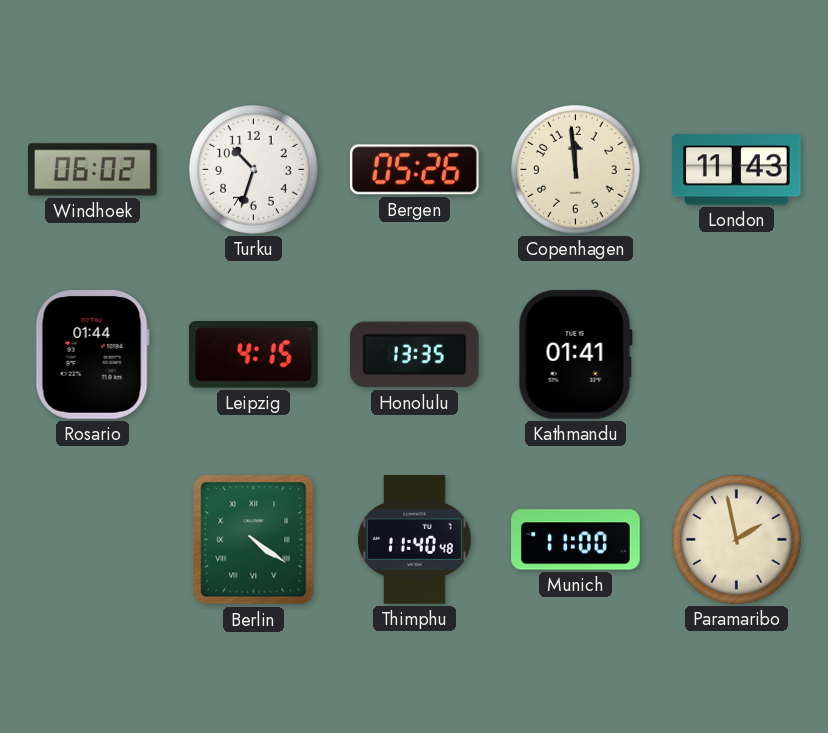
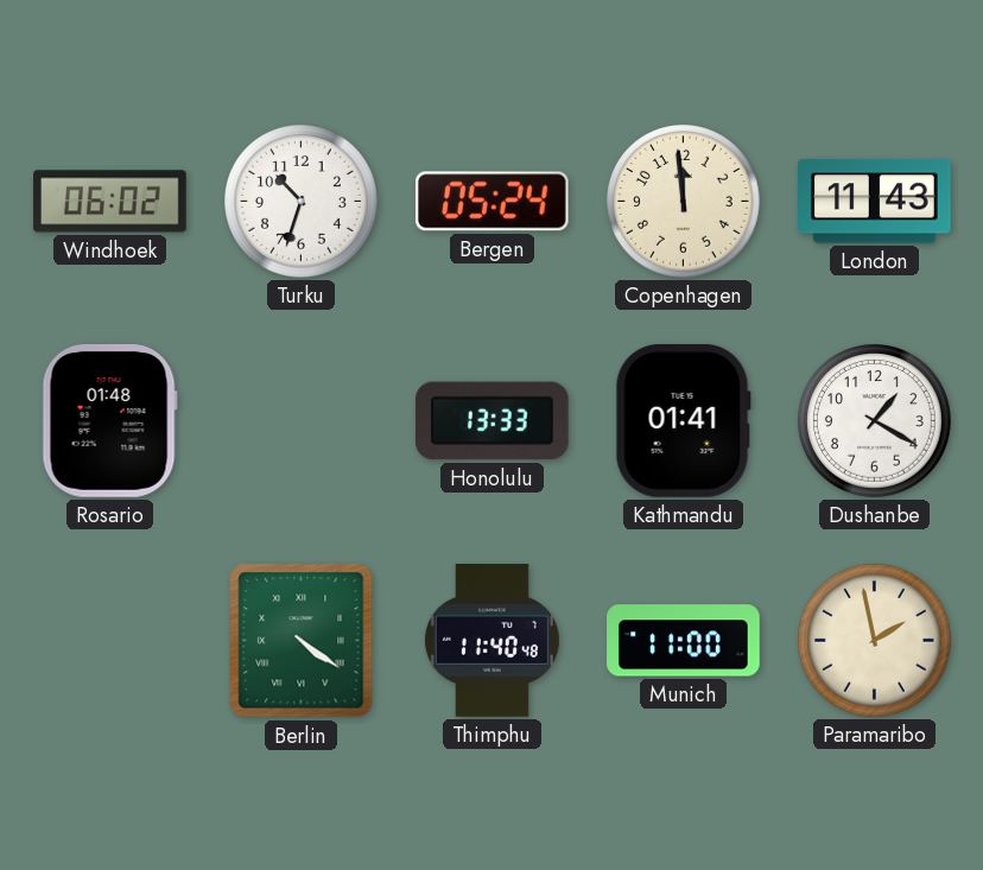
Bergen: 05:26 -> 05:24 (491, 202)
Rosario: 01:44 -> 01:48 (109, 421)
Leipzig: 4:15 -> none (253, 355)
Honolulu: 13:35 -> 13:33 (491, 421)
Dushanbe: none -> 1:20 (875, 421)
